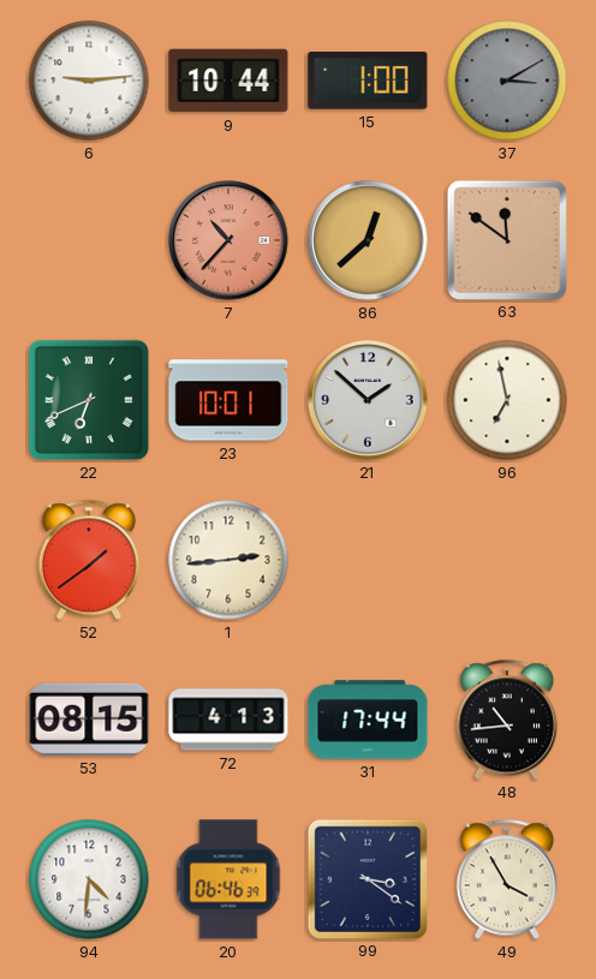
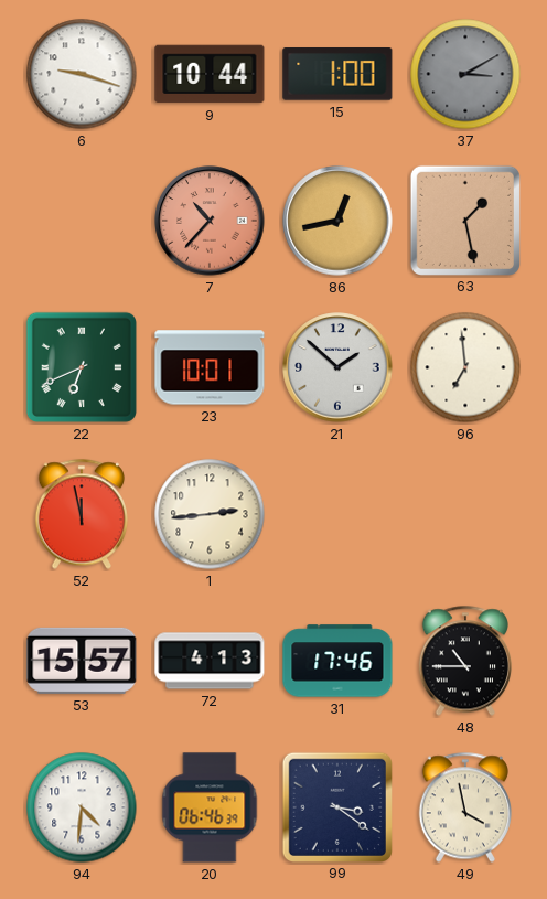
6: 9:14 -> 9:18 (82, 74)
86: 12:38 -> 12:43 (337, 221)
63: 11:51 -> 1:28 (464, 220)
96: 6:58 -> 6:59 (465, 367)
52: 1:39 -> 11:58 (82, 514)
53: 08:15 -> 15:57 (82, 661)
31: 17:44 -> 17:46 (337, 661)
48: 10:44 -> 10:45 (465, 661)
49: 3:55 -> 3:58 (465, 807)
